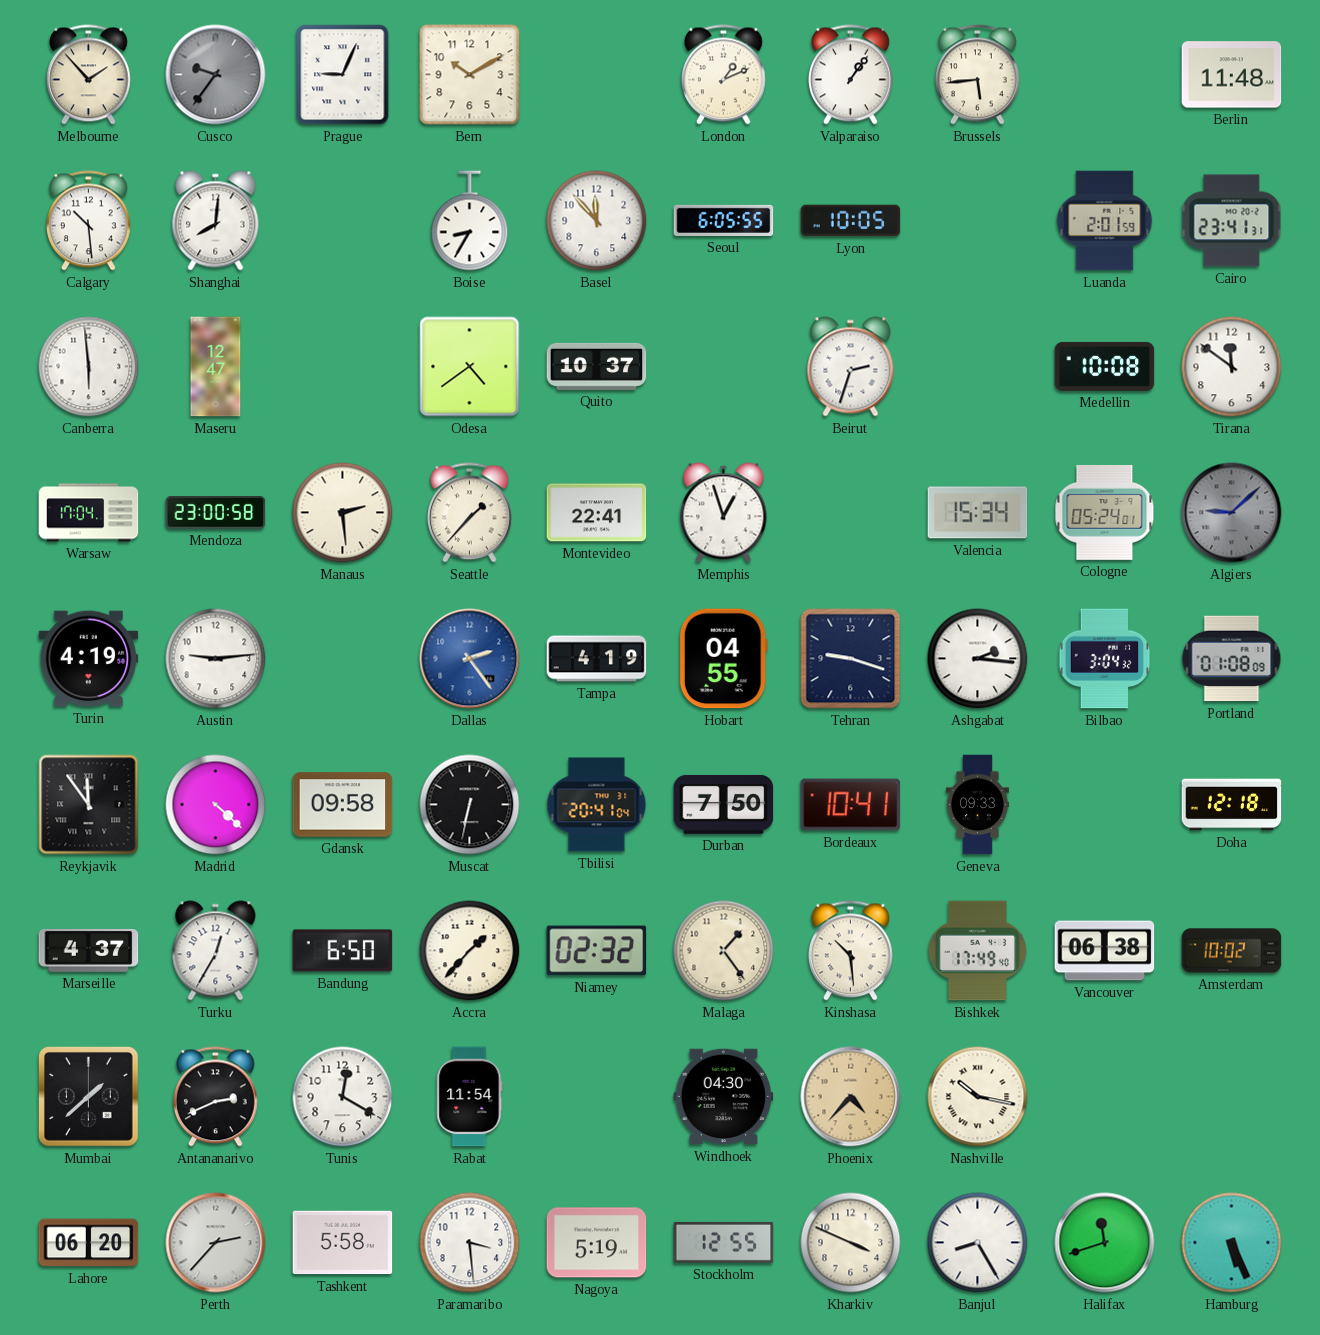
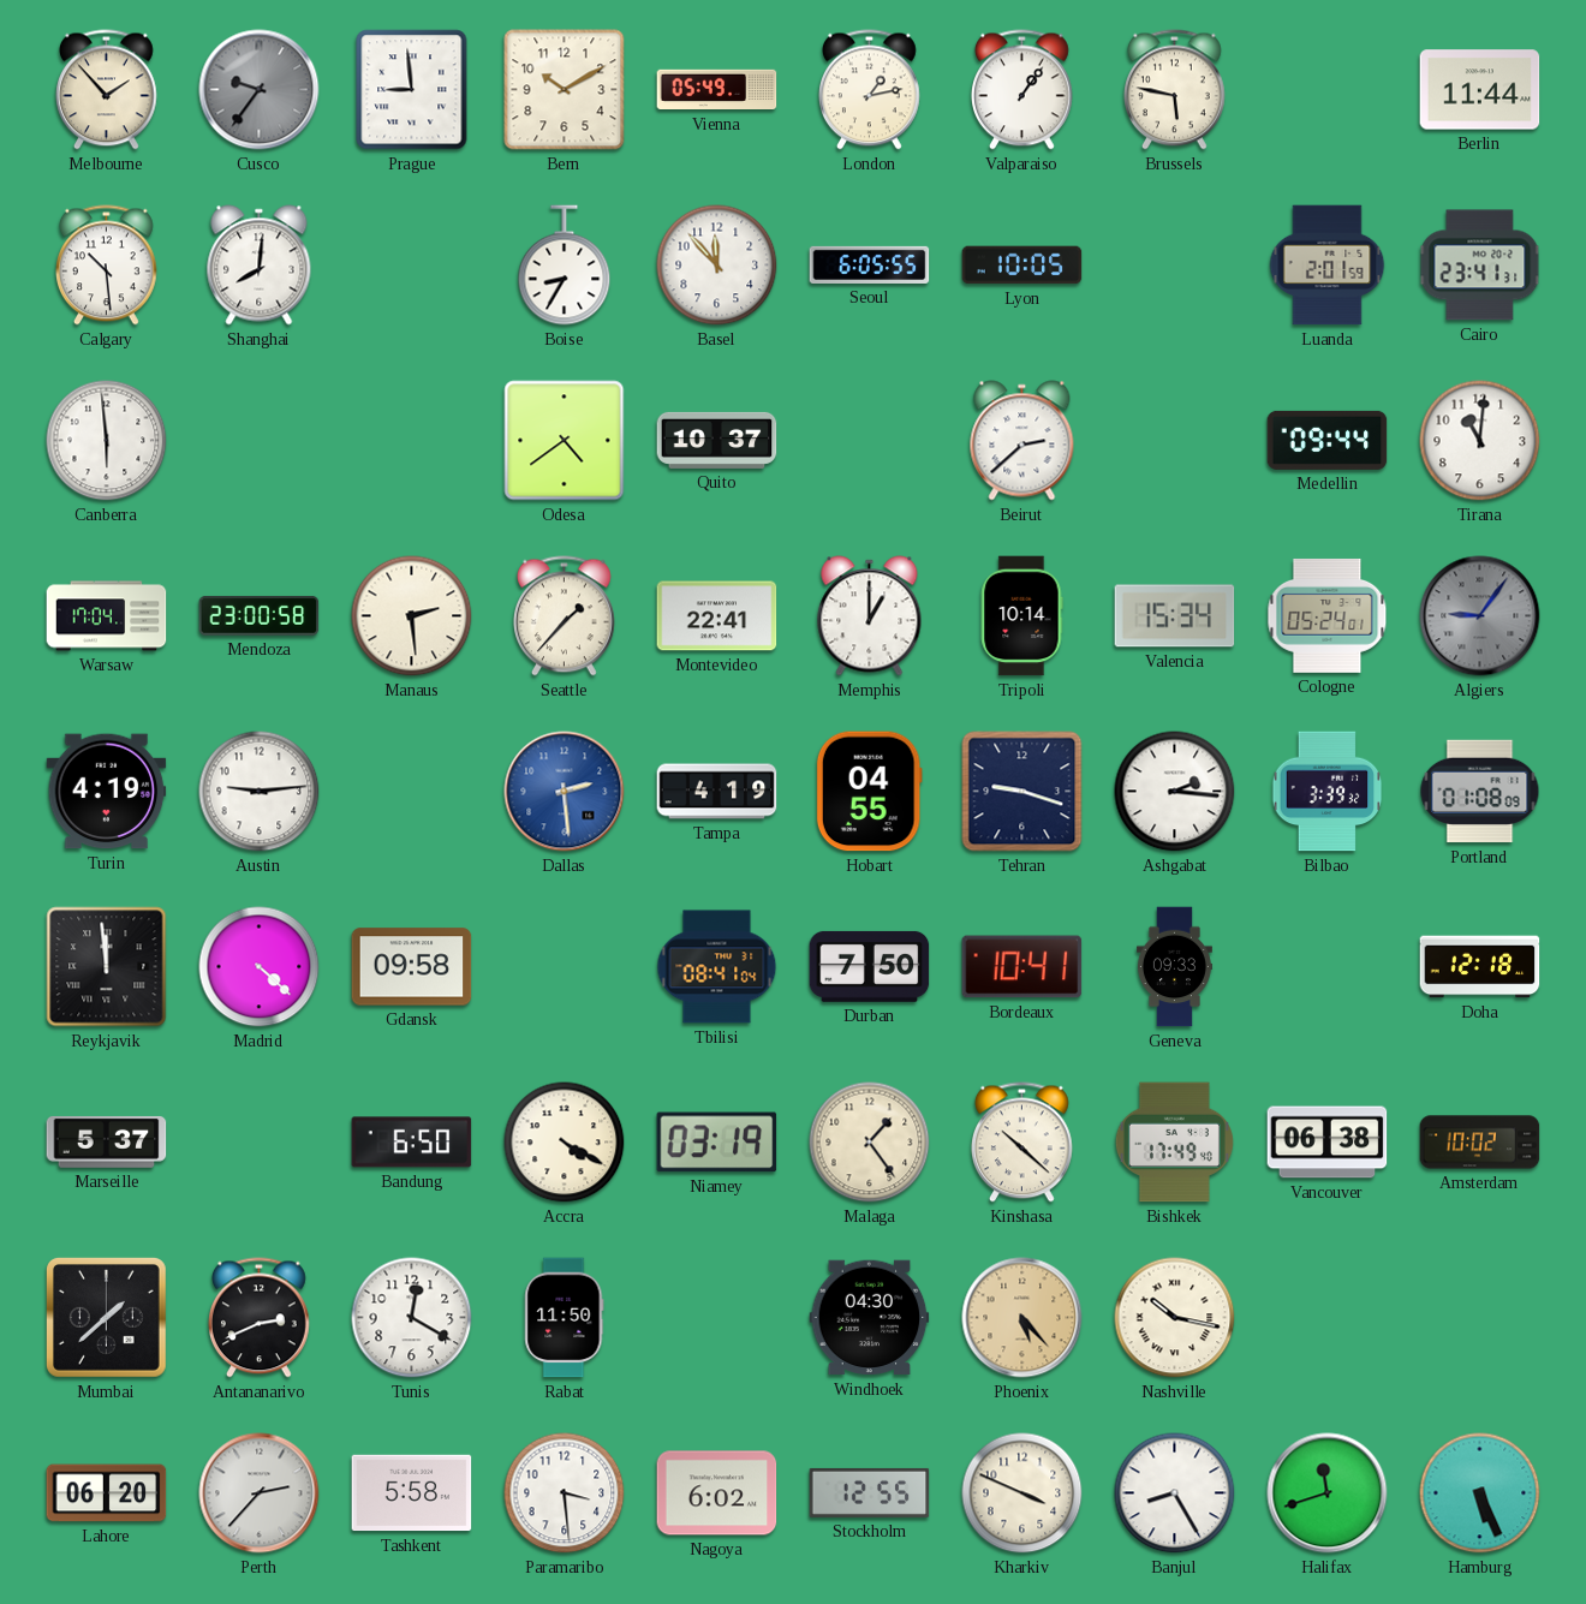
Prague: 9:04 -> 8:59 (412, 90)
Vienna: none -> 05:49 (717, 90)
London: 1:11 -> 1:13 (870, 90)
Brussels: 5:44 -> 5:47 (1175, 90)
Berlin: 11:48 -> 11:44 (1480, 90)
Maseru: 12:47 -> none (216, 367)
Beirut: 2:33 -> 2:38 (1022, 441)
Medellin: 10:08 -> 09:44 (1328, 440)
Tirana: 11:51 -> 11:01 (1480, 441)
Memphis: 12:57 -> 1:00 (870, 616)
Tripoli: none -> 10:14 (1021, 616)
Algiers: 9:08 -> 9:06 (1480, 616)
Dallas: 2:24 -> 2:29 (565, 792)
Bilbao: 3:04 -> 3:39 (1328, 792)
Reykjavik: 11:54 -> 11:59 (107, 967)
Muscat: 6:32 -> none (470, 805)
Tbilisi: 20:41 -> 08:41 (717, 967)
Marseille: 4:37 -> 5:37 (107, 1143)
Turku: 12:35 -> none (216, 951)
Accra: 1:37 -> 4:20 (565, 1143)
Niamey: 02:32 -> 03:19 (717, 1143)
Kinshasa: 10:29 -> 10:22 (1022, 1143)
Rabat: 11:54 -> 11:50 (565, 1318)
Phoenix: 4:37 -> 5:23 (1022, 1318)
Nagoya: 5:19 -> 6:02 (717, 1493)
